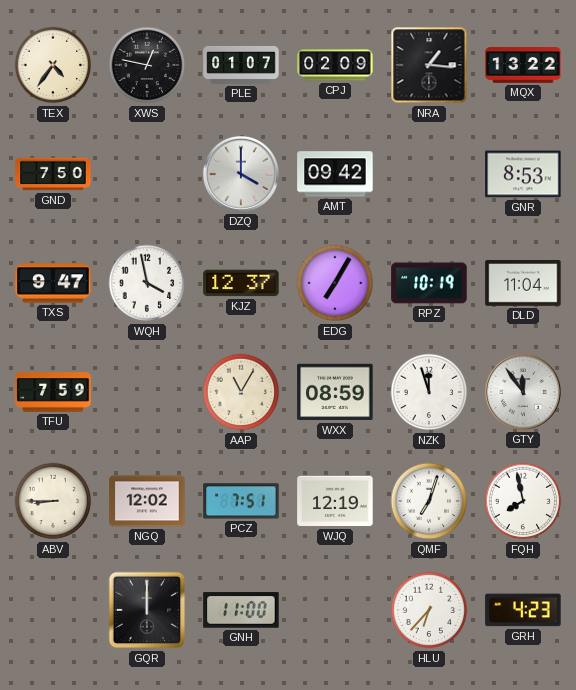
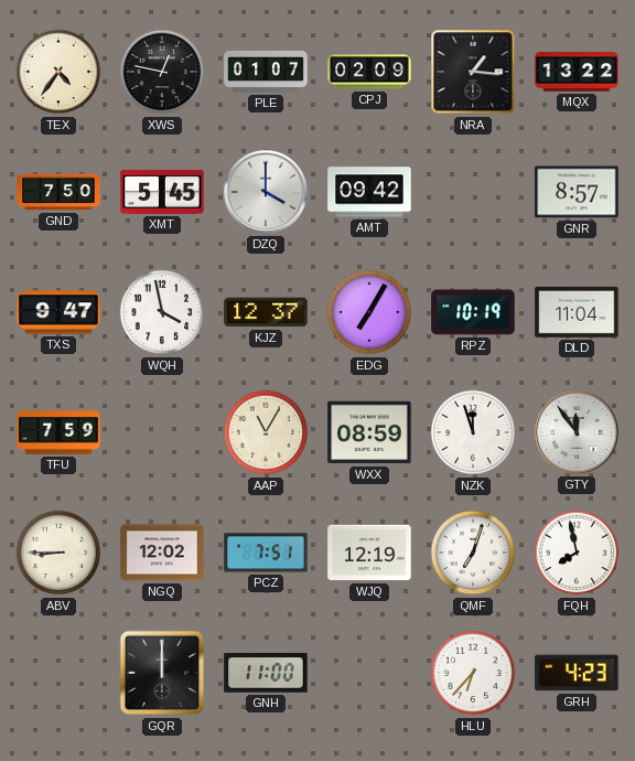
XMT: none -> 5:45 (162, 192)
GNR: 8:53 -> 8:57 (577, 192)
